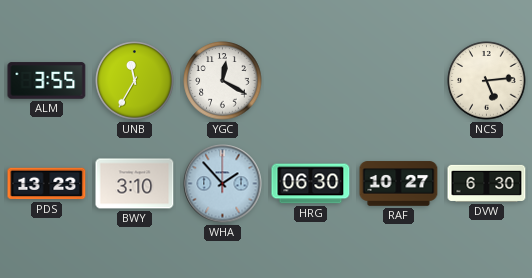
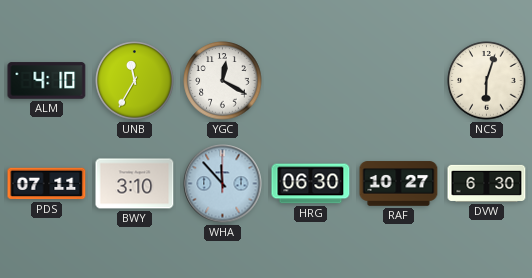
ALM: 3:55 -> 4:10 (47, 81)
NCS: 5:14 -> 6:03 (487, 81)
PDS: 13:23 -> 07:11 (47, 184)
WHA: 1:53 -> 11:53 (223, 184)
